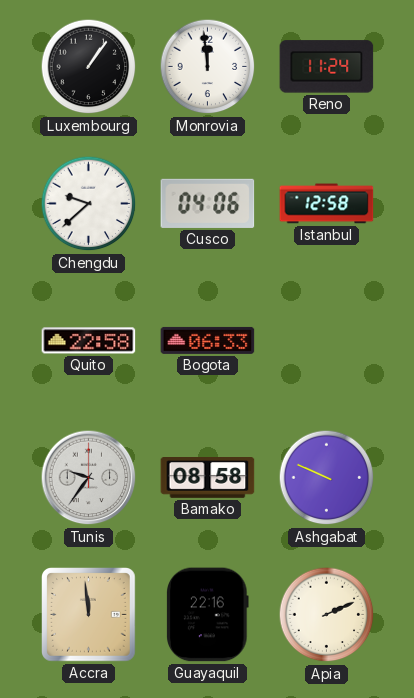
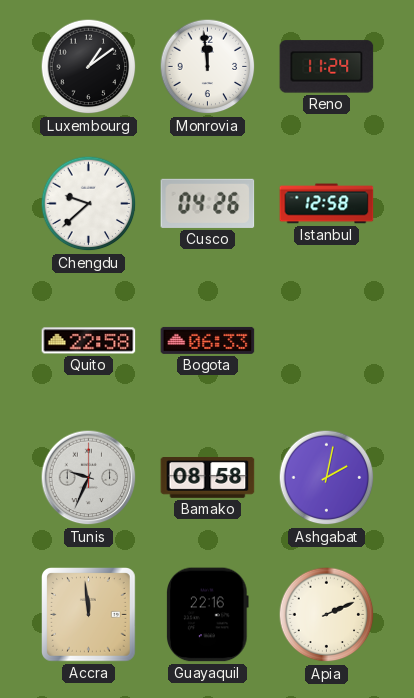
Luxembourg: 1:06 -> 1:09 (89, 67)
Cusco: 04:06 -> 04:26 (208, 203)
Tunis: 9:36 -> 9:34 (89, 478)
Ashgabat: 9:49 -> 2:02 (327, 478)
